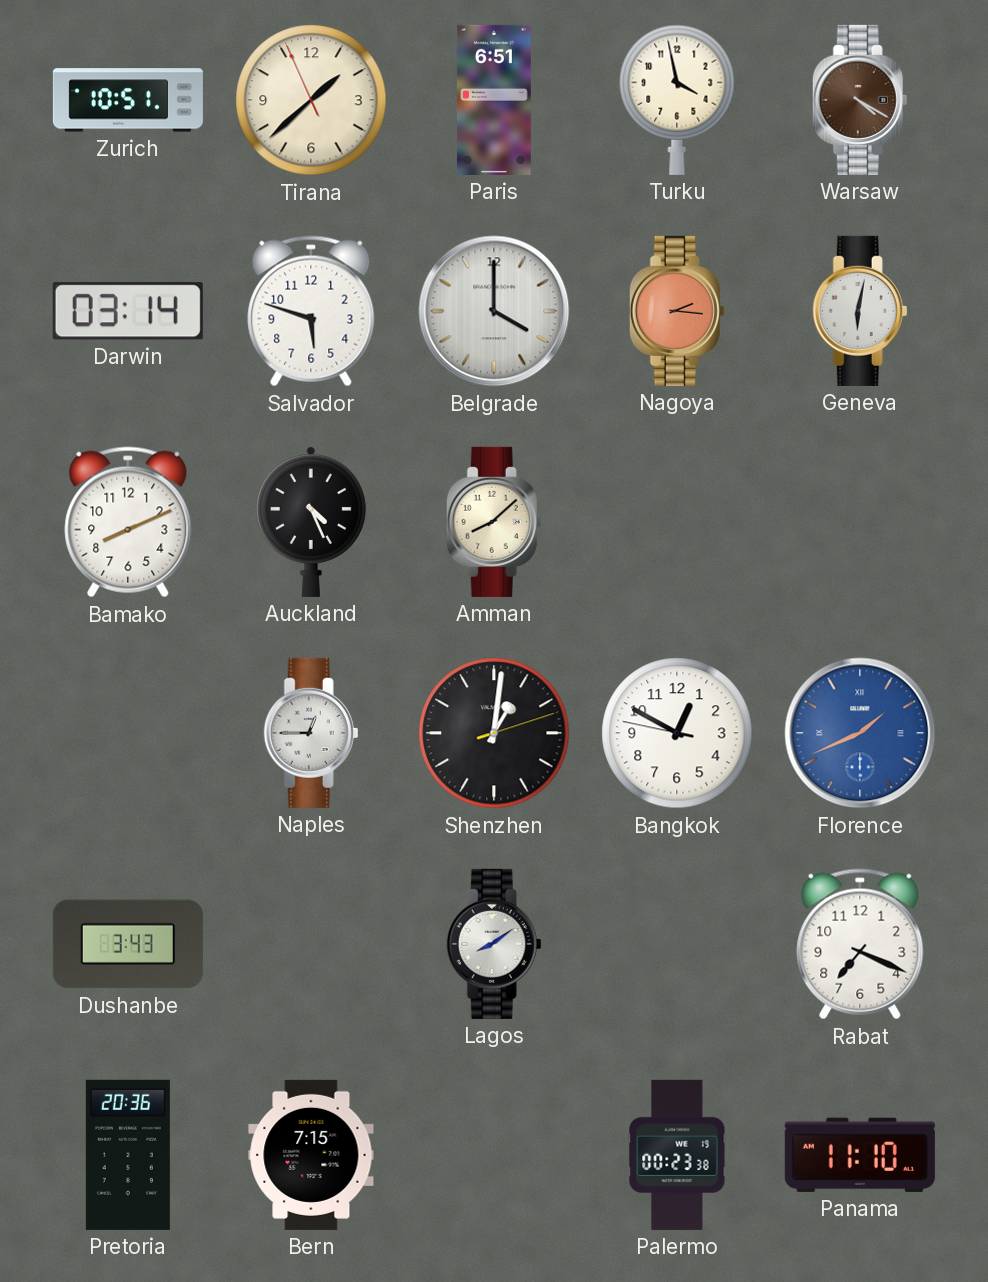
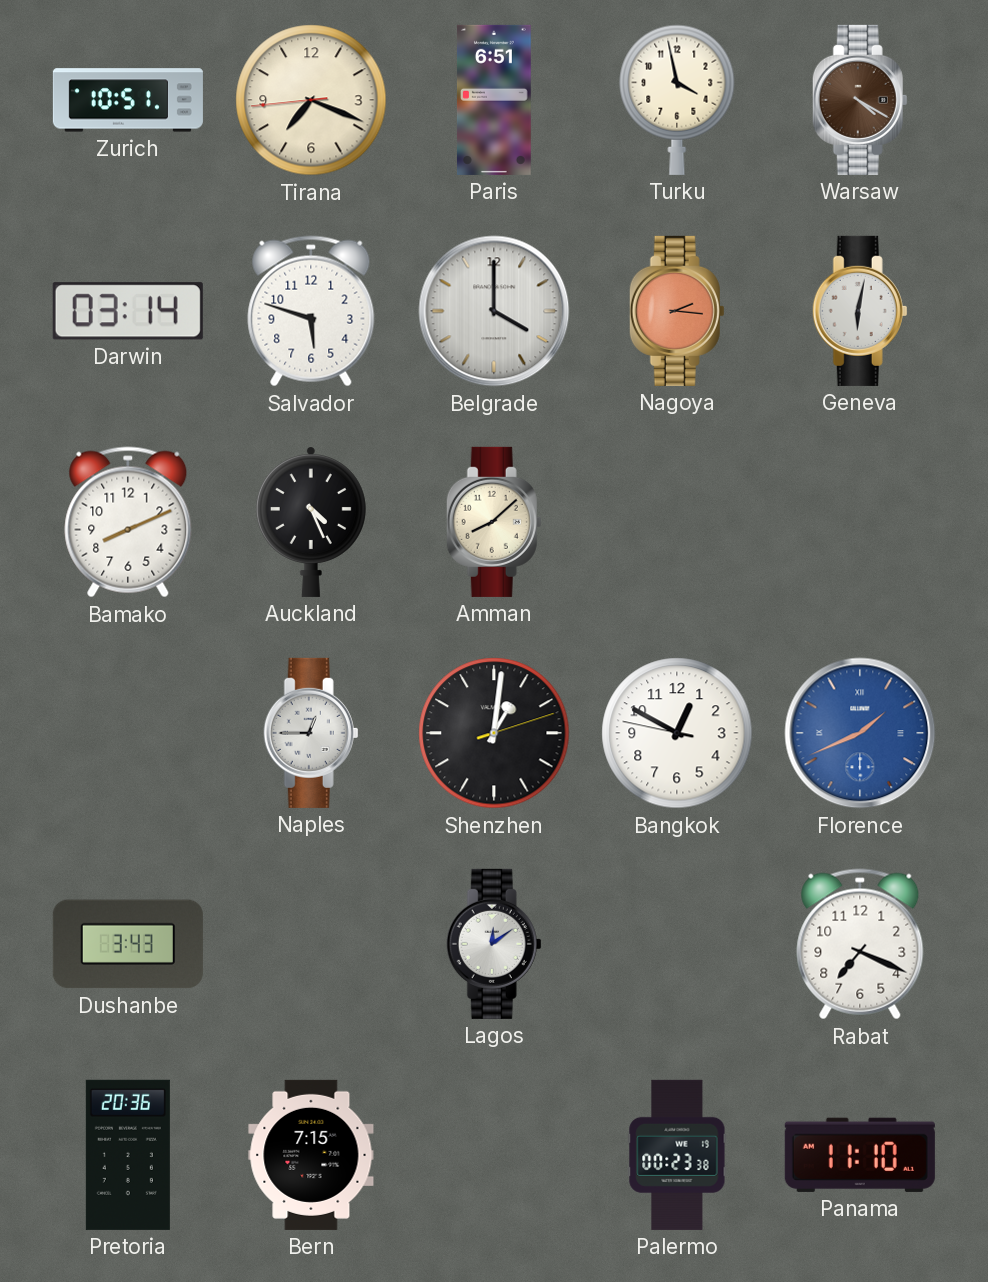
Tirana: 1:37 -> 7:18 (311, 100)
Lagos: 8:09 -> 12:09 (494, 944)
